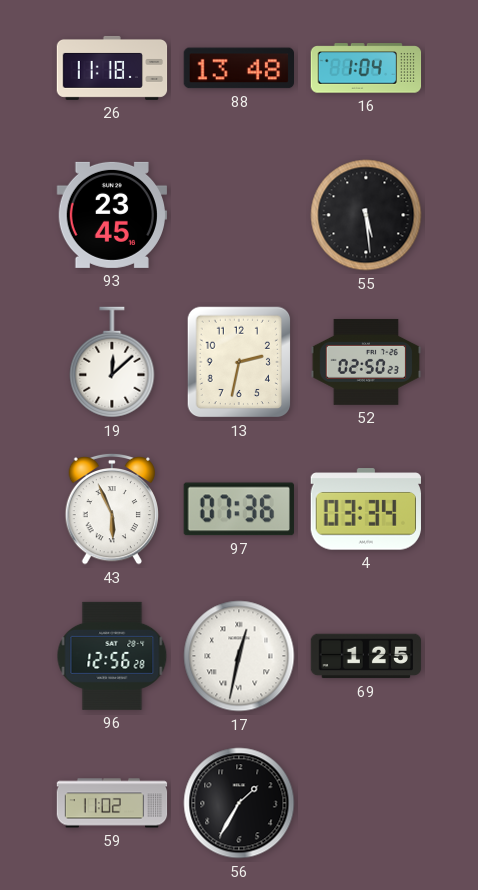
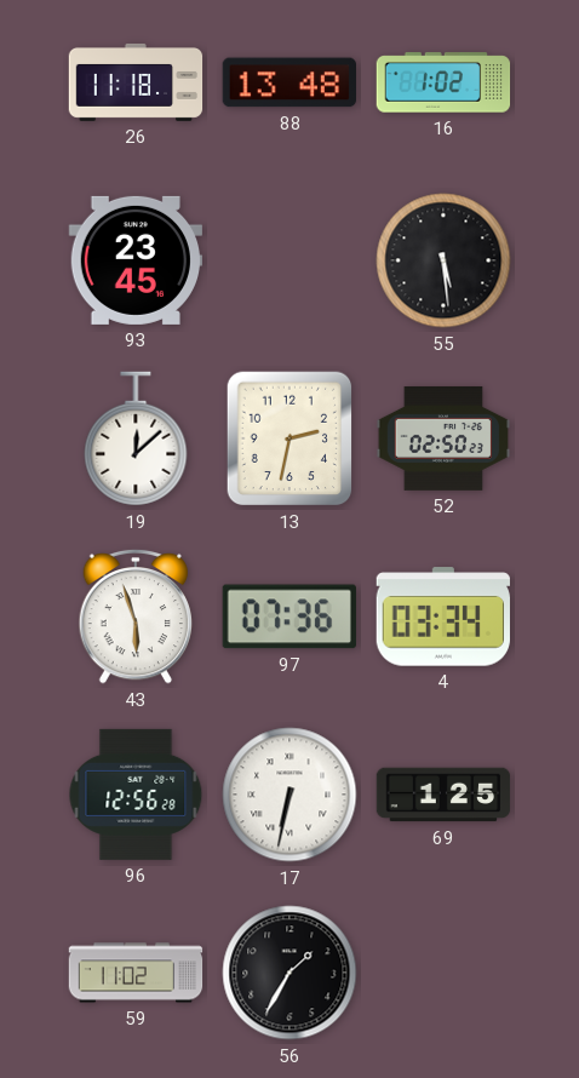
16: 1:04 -> 1:02 (443, 82)
43: 5:56 -> 5:57 (136, 617)
17: 12:32 -> 6:32 (289, 795)
